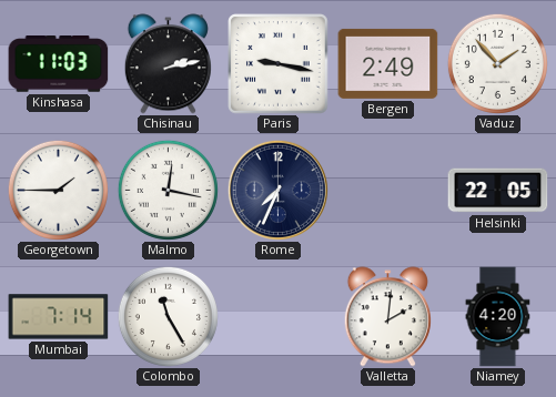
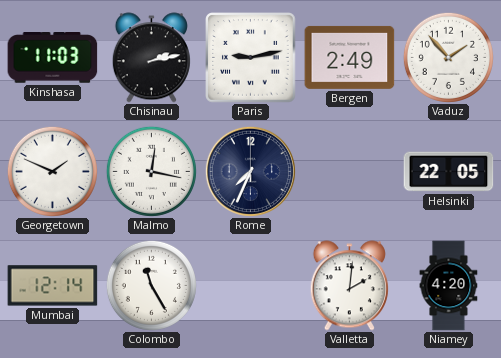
Paris: 9:17 -> 9:13 (251, 58)
Georgetown: 1:45 -> 1:49 (52, 171)
Mumbai: 7:14 -> 12:14 (53, 286)
